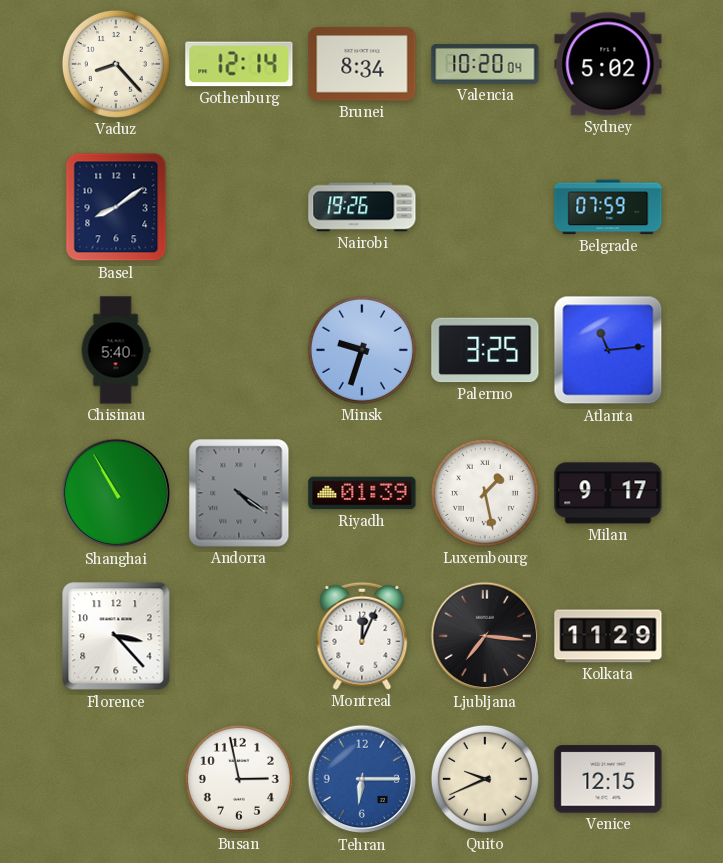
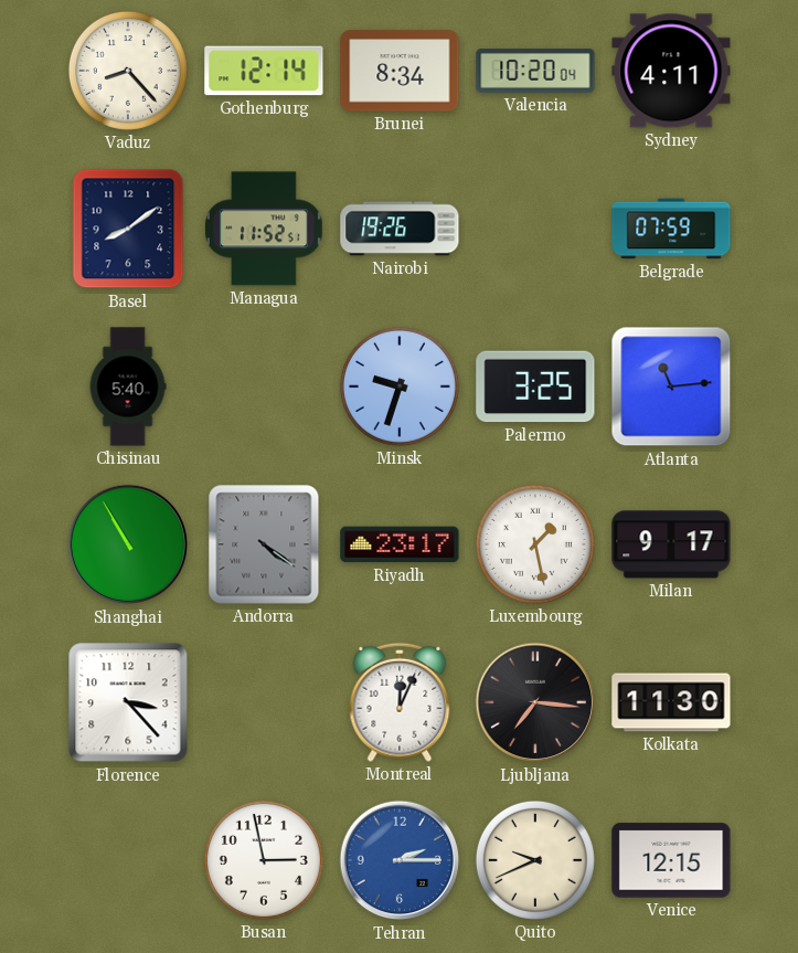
Sydney: 5:02 -> 4:11 (671, 71)
Managua: none -> 11:52 (264, 229)
Riyadh: 01:39 -> 23:17 (400, 544)
Kolkata: 11:29 -> 11:30 (671, 702)
Tehran: 6:15 -> 2:15 (400, 860)
